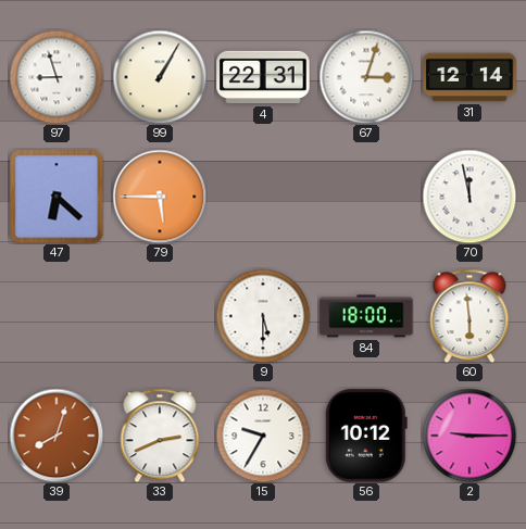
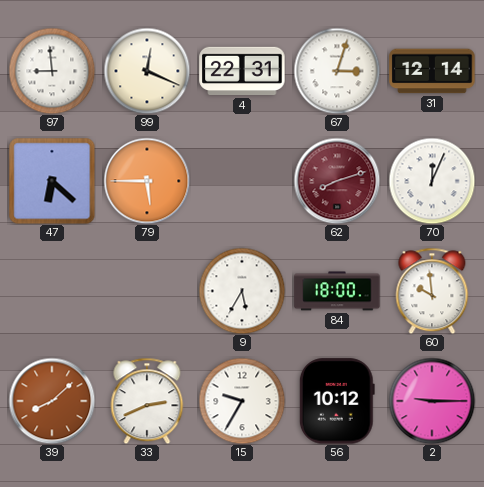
97: 8:57 -> 8:59 (52, 71)
99: 1:05 -> 12:19 (147, 71)
62: none -> 8:12 (337, 181)
70: 11:58 -> 12:04 (432, 181)
9: 5:30 -> 5:35 (242, 291)
60: 5:59 -> 9:59 (432, 291)
39: 8:03 -> 8:08 (52, 401)
